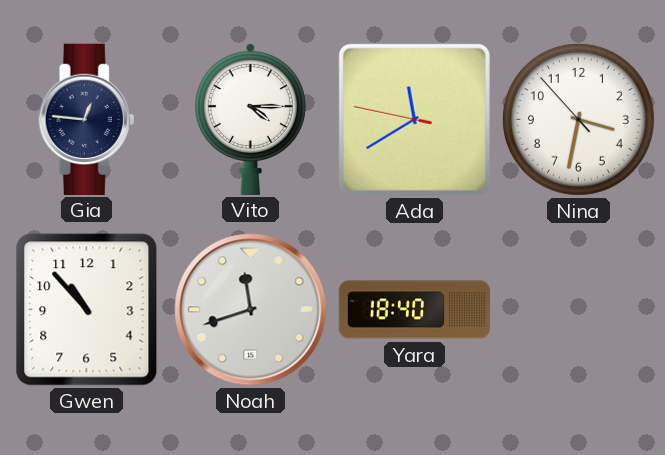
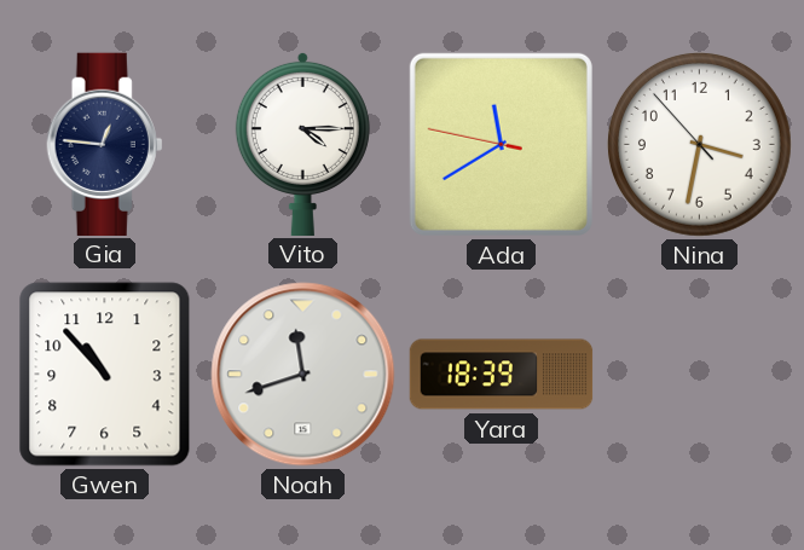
Yara: 18:40 -> 18:39 (502, 375)
